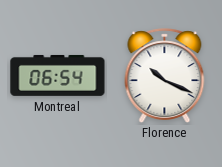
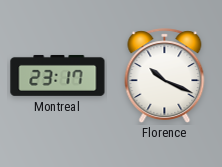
Montreal: 06:54 -> 23:17 (58, 75)
